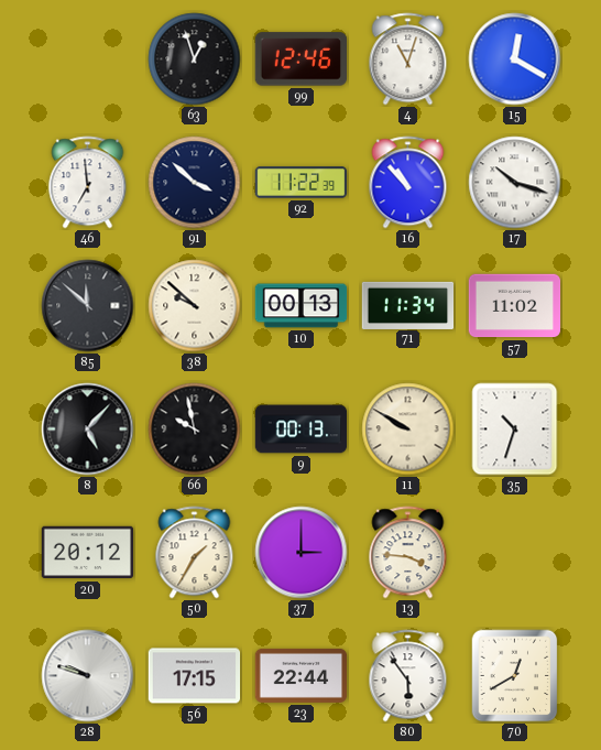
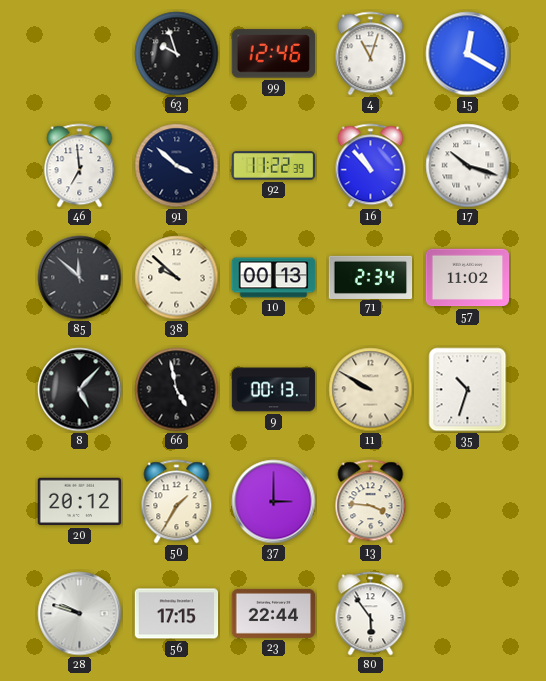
63: 12:57 -> 9:57 (177, 54)
71: 11:34 -> 2:34 (371, 277)
66: 9:58 -> 4:58 (177, 390)
70: 12:40 -> none (515, 676)
